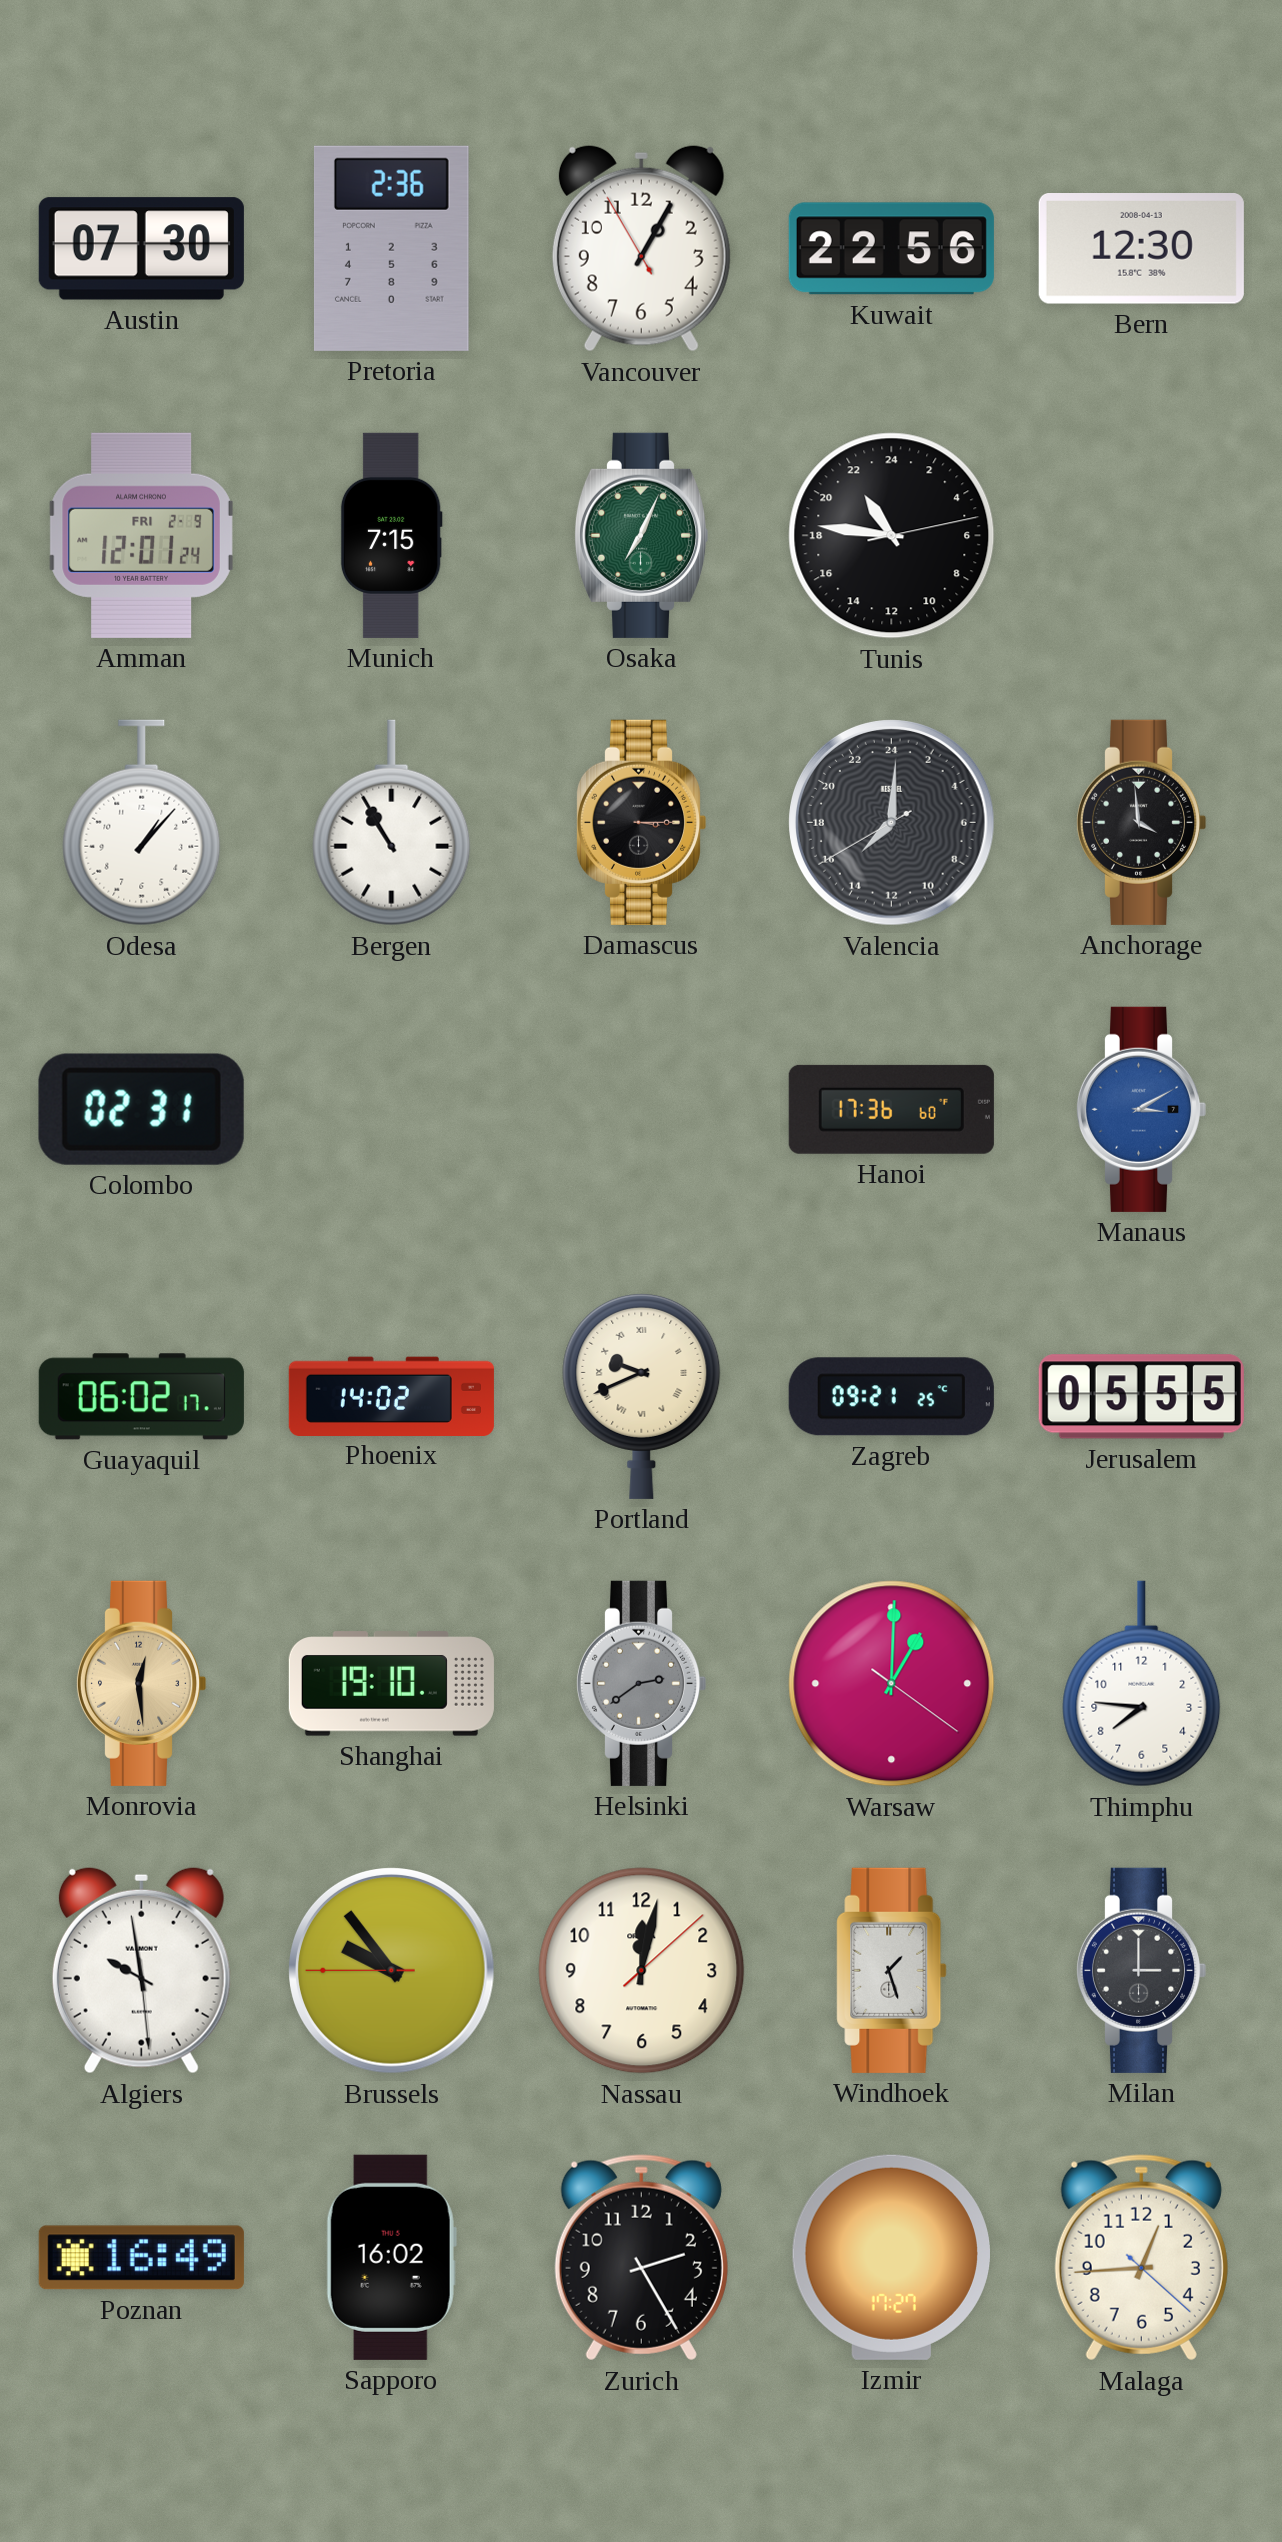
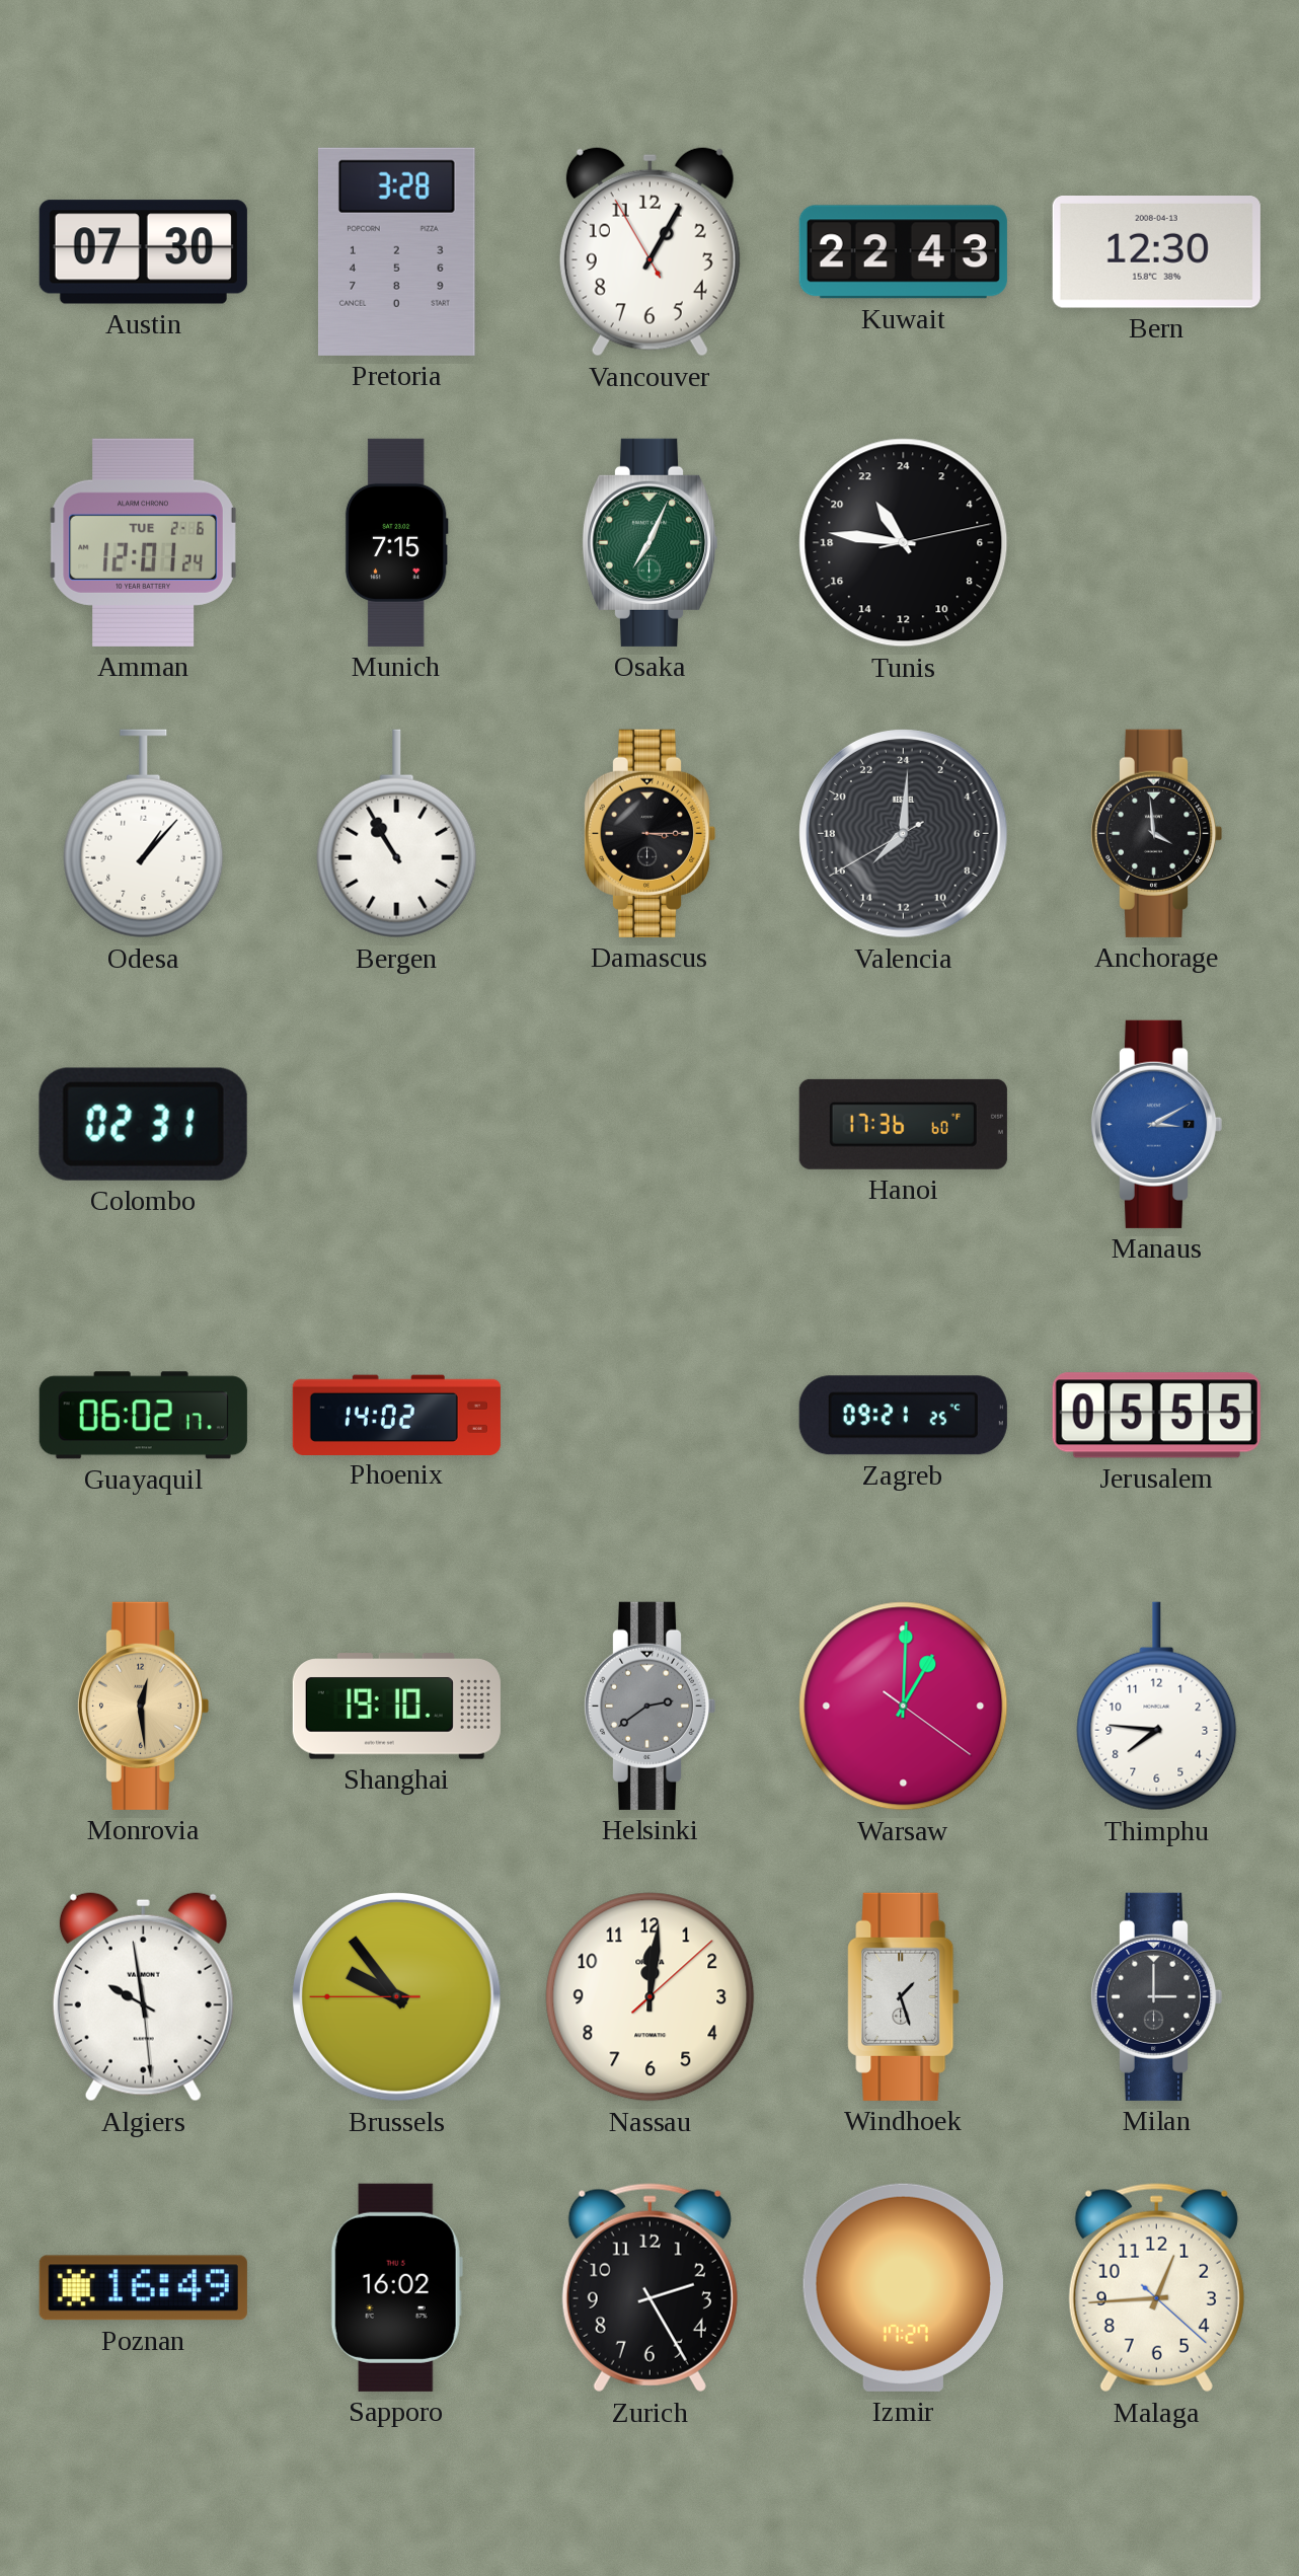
Pretoria: 2:36 -> 3:28 (396, 251)
Kuwait: 22:56 -> 22:43 (903, 252)
Amman date: FRI 2-9 -> TUE 2-6 (144, 542)
Portland: 9:41 -> none (642, 1396)
Nassau: 12:02 -> 12:01 (651, 1997)
